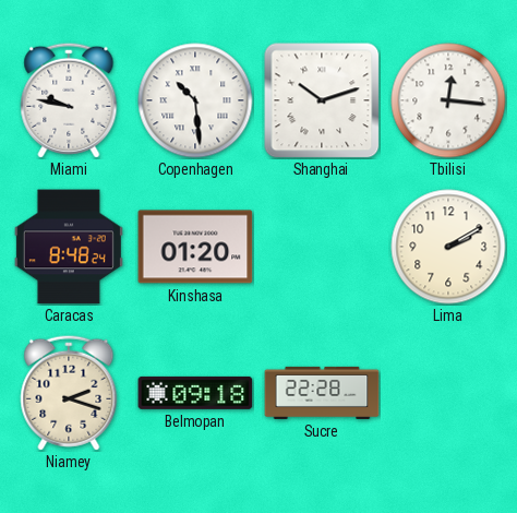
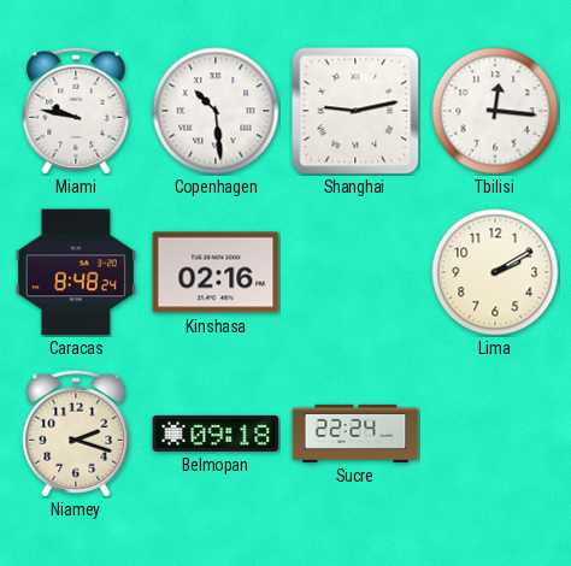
Shanghai: 10:12 -> 9:13 (355, 111)
Kinshasa: 01:20 -> 02:16 (216, 272)
Sucre: 22:28 -> 22:24 (355, 434)
